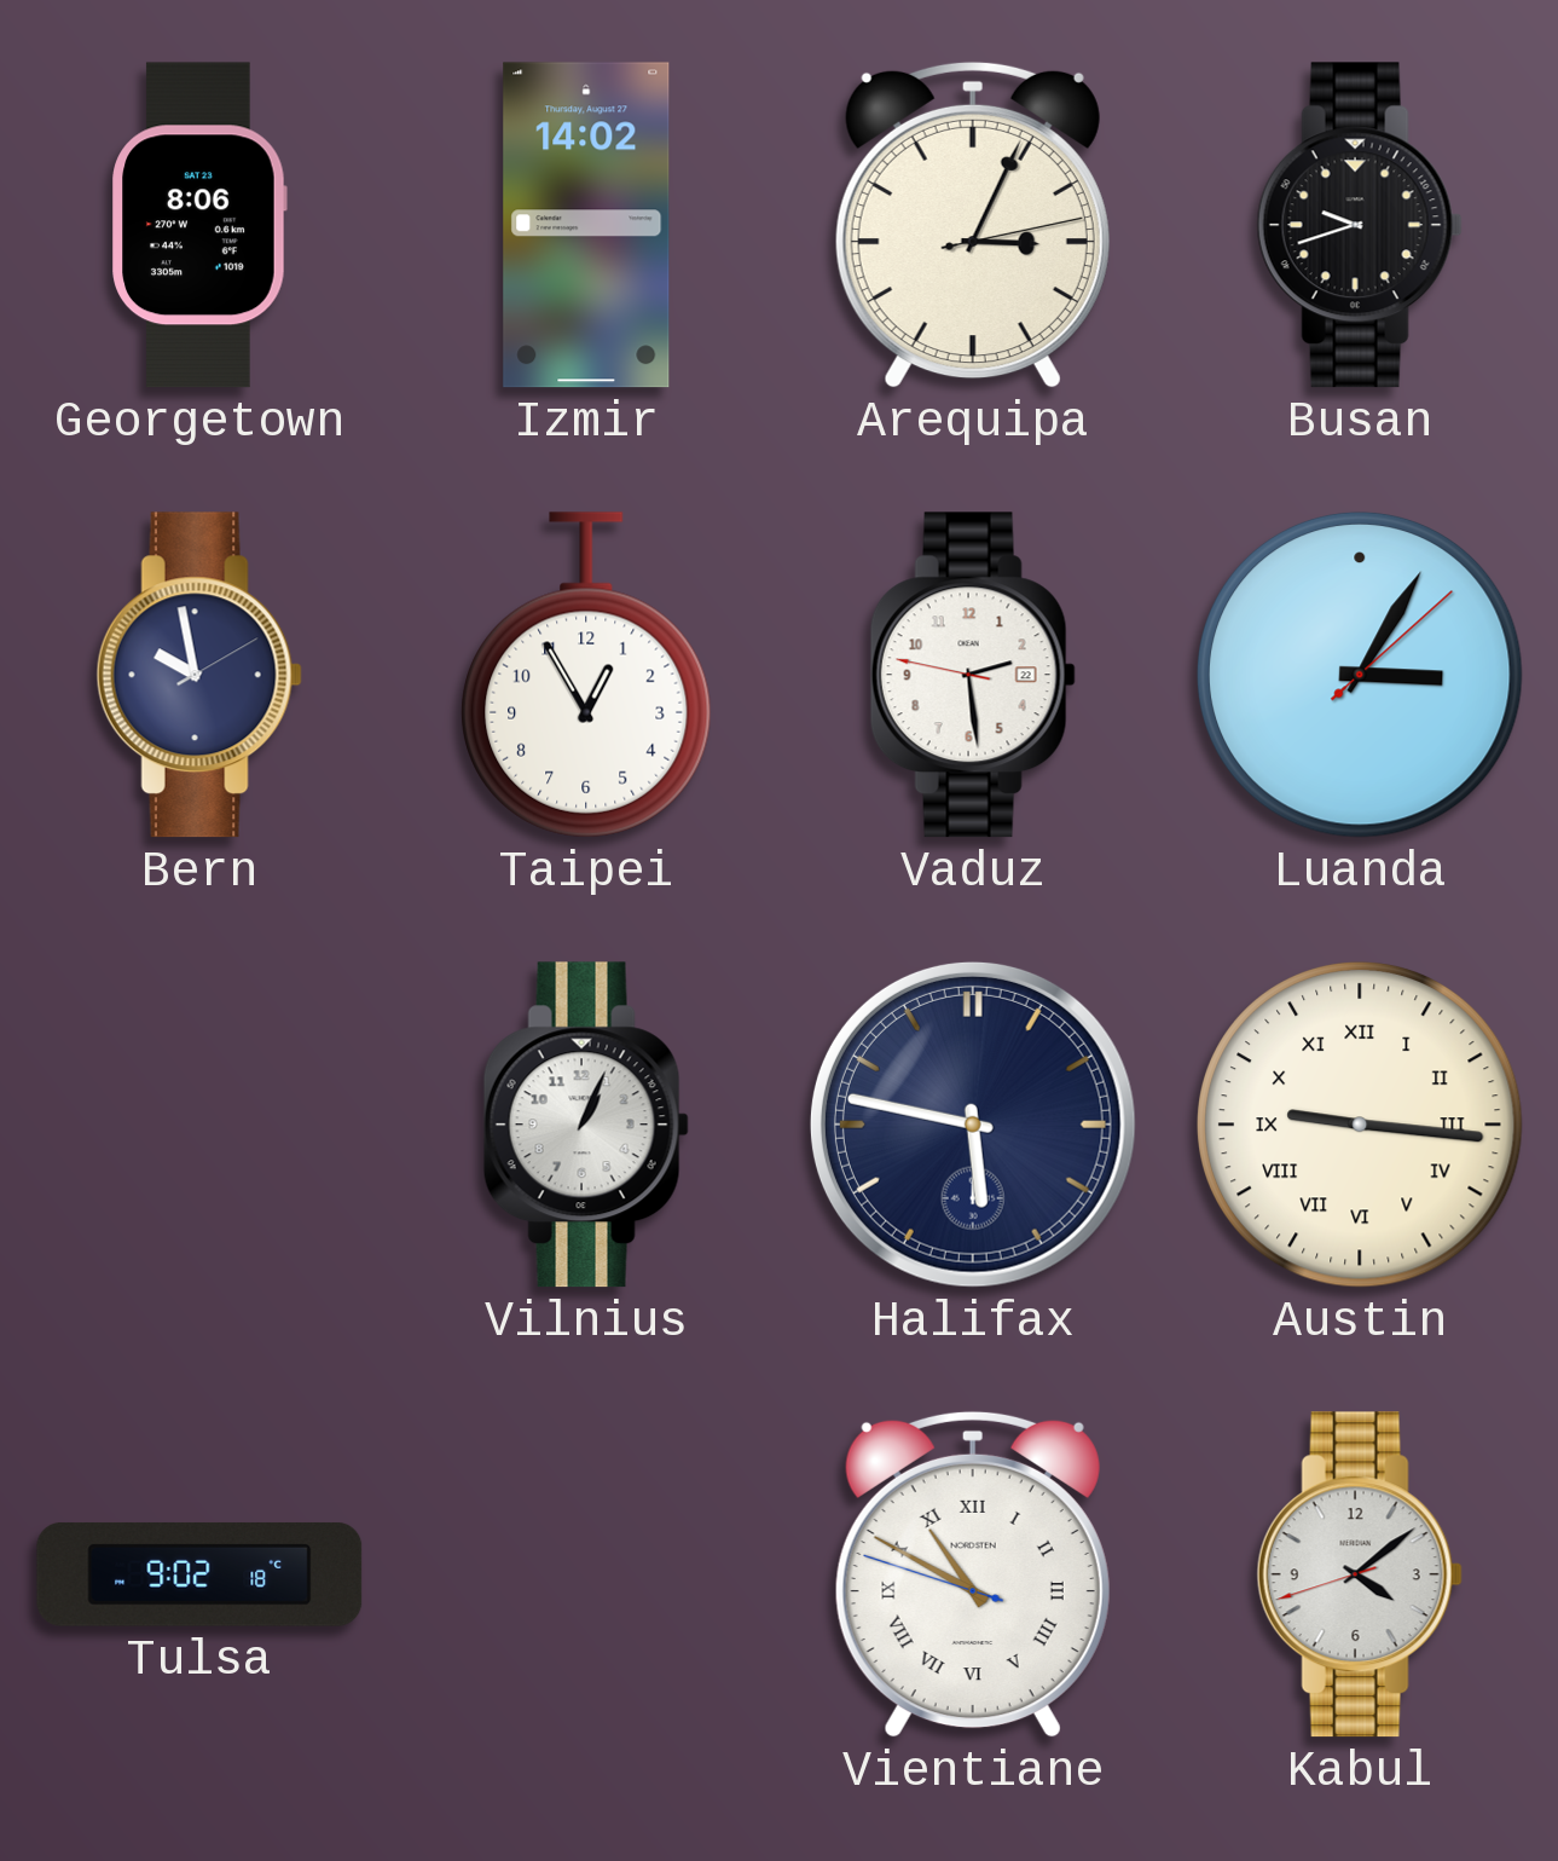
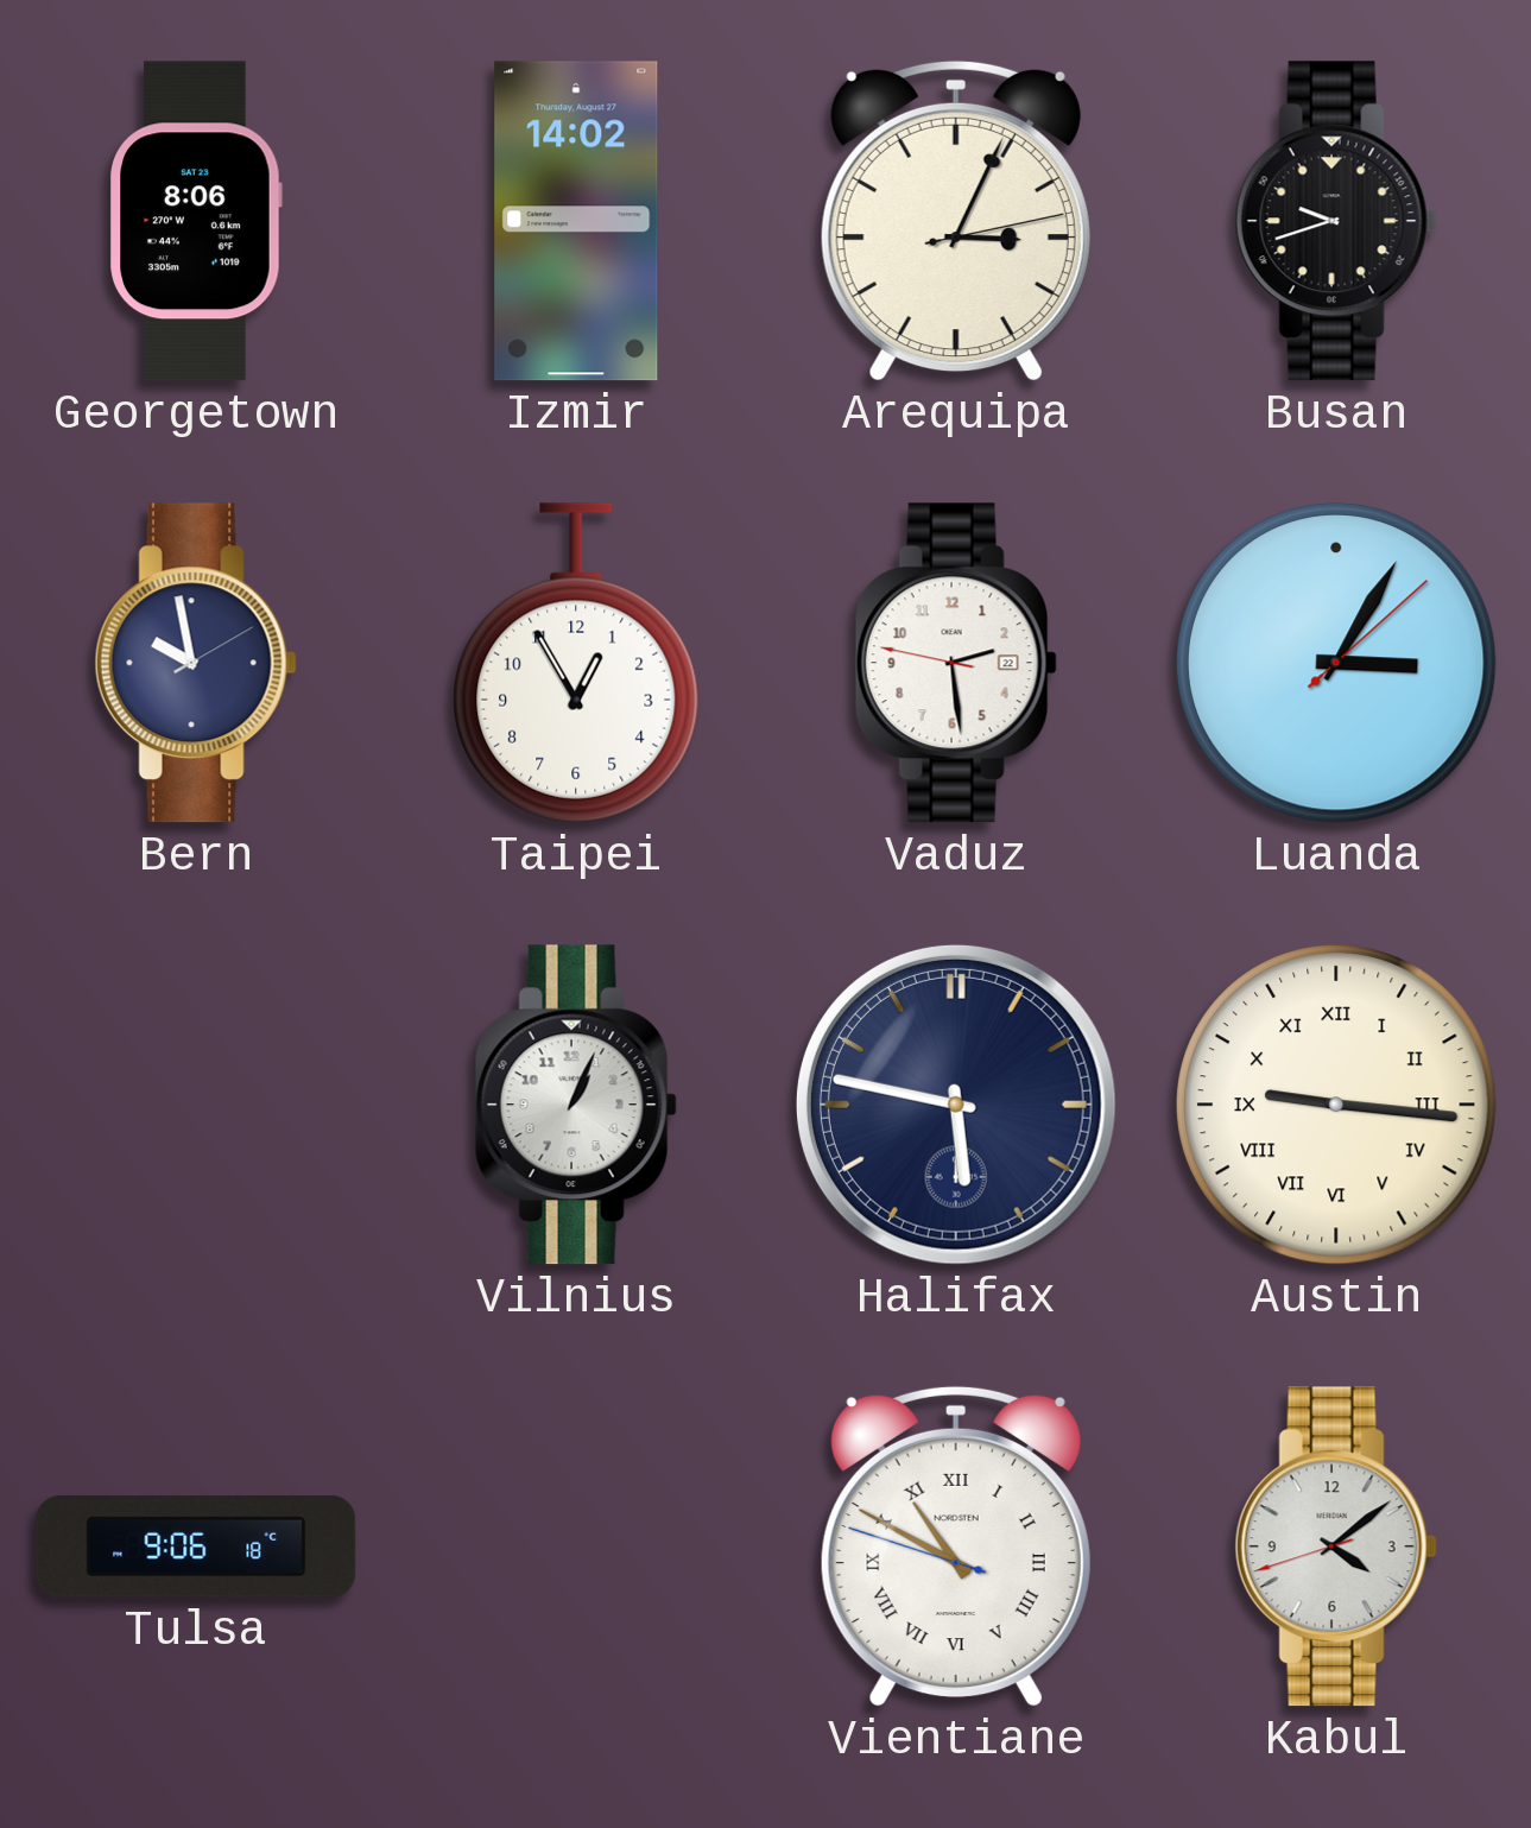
Tulsa: 9:02 -> 9:06 (196, 1546)
